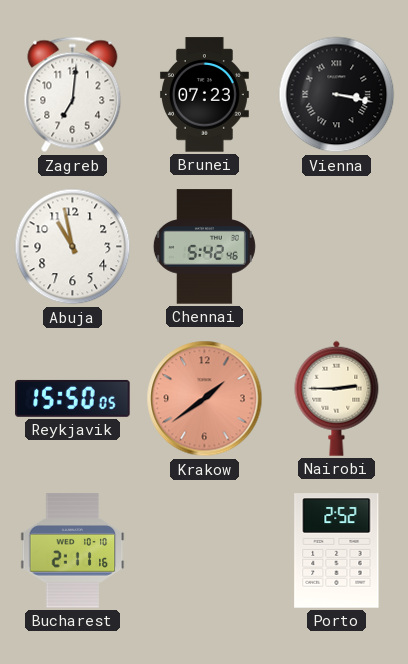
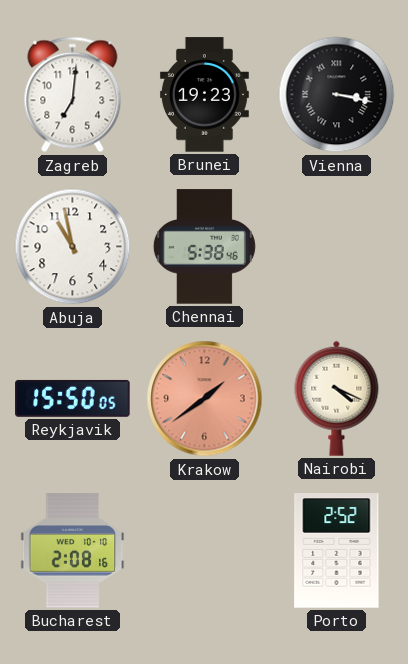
Brunei: 07:23 -> 19:23 (204, 95)
Chennai: 5:42 -> 5:38 (204, 247)
Nairobi: 2:45 -> 4:19 (337, 398)
Bucharest: 2:11 -> 2:08 (73, 551)
